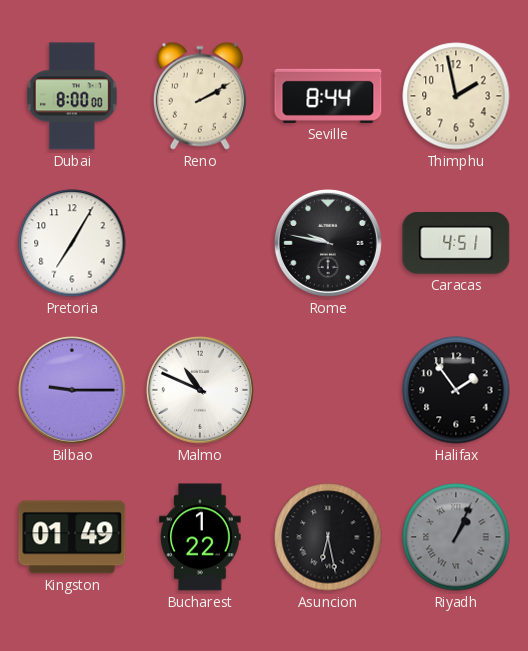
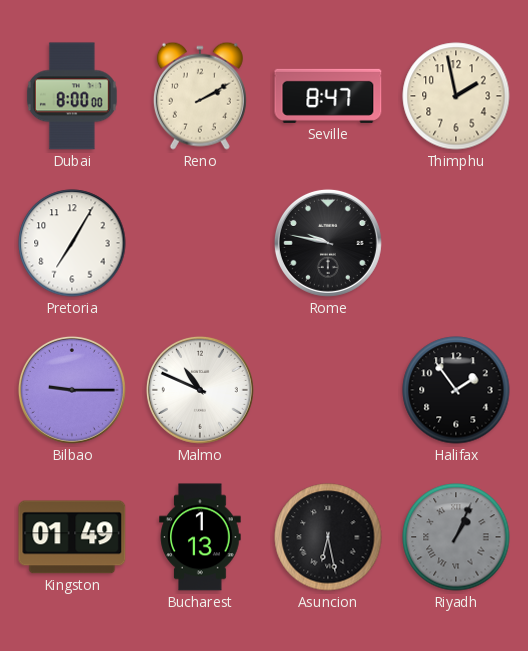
Seville: 8:44 -> 8:47 (328, 96)
Caracas: 4:51 -> none (456, 243)
Bucharest: 1:22 -> 1:13 (200, 537)
